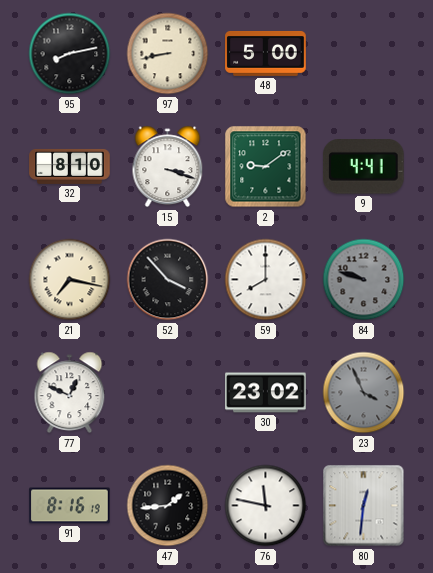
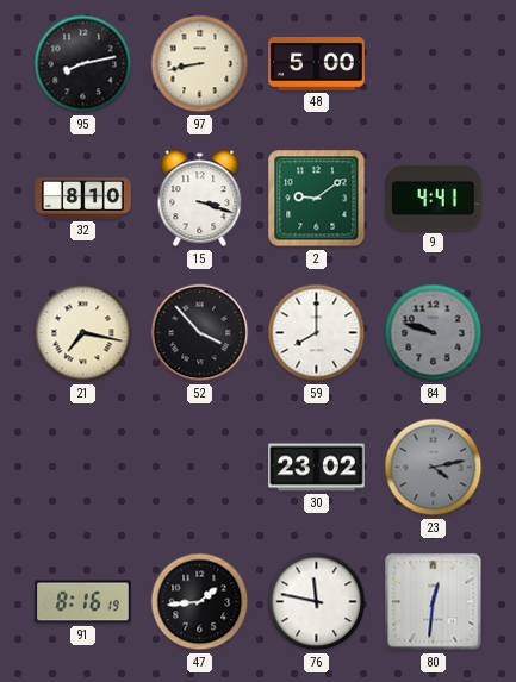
77: 12:49 -> none (70, 393)
23: 3:56 -> 4:13 (434, 468)
